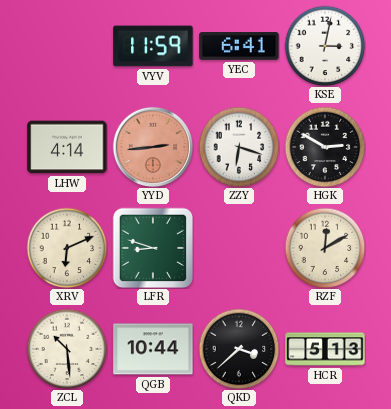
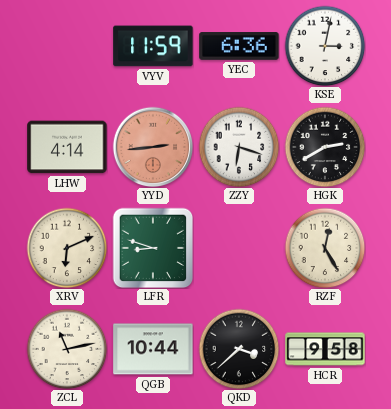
YEC: 6:41 -> 6:36 (239, 46)
HGK: 2:50 -> 2:40 (325, 147)
RZF: 12:10 -> 12:25 (325, 248)
ZCL: 10:29 -> 11:13 (67, 349)
HCR: 5:13 -> 9:58 (325, 349)
